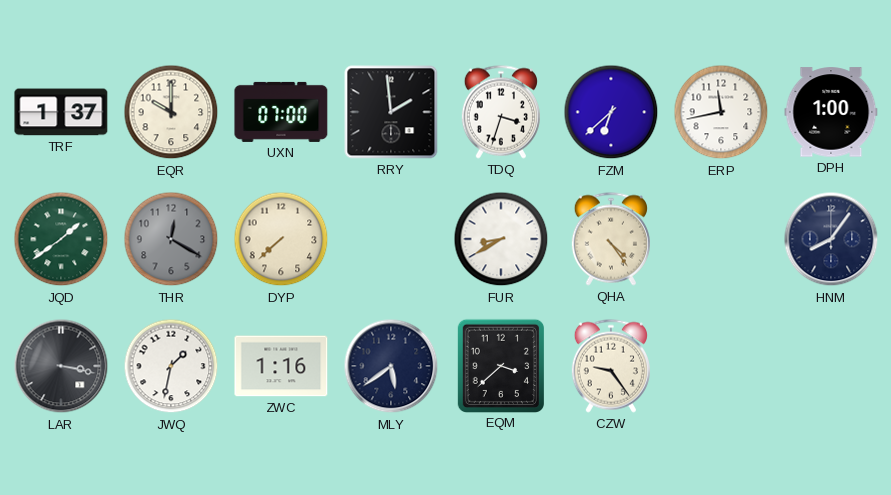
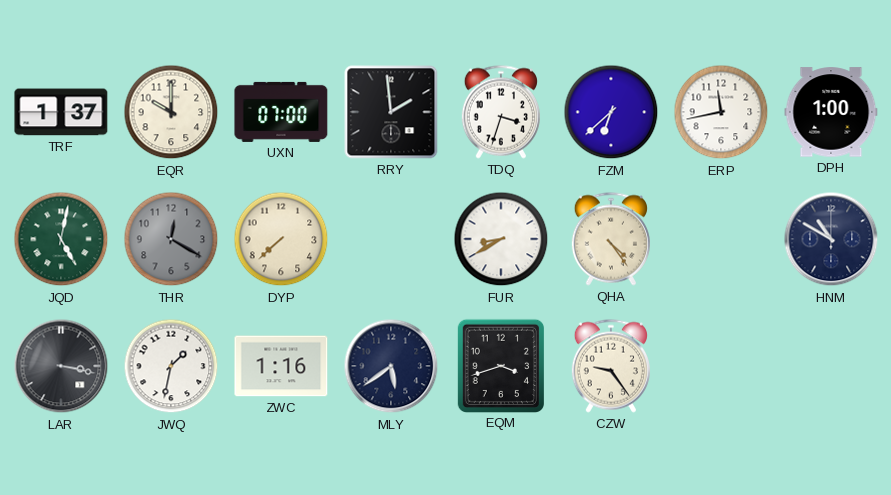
JQD: 1:39 -> 5:02 (61, 239)
HNM: 8:06 -> 10:50 (831, 239)
EQM: 3:38 -> 3:42 (500, 365)
